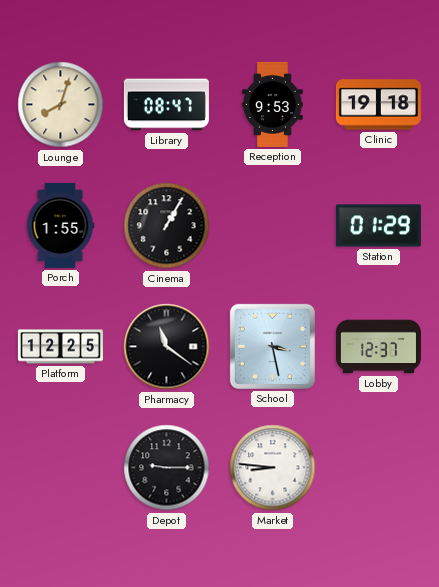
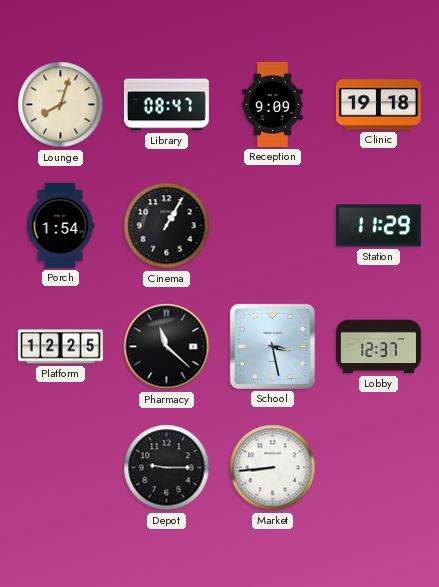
Reception: 9:53 -> 9:09 (273, 104)
Porch: 1:55 -> 1:54 (60, 225)
Station: 01:29 -> 11:29 (378, 226)
Pharmacy: 11:21 -> 11:22 (167, 347)
Market: 8:46 -> 8:44 (273, 468)
